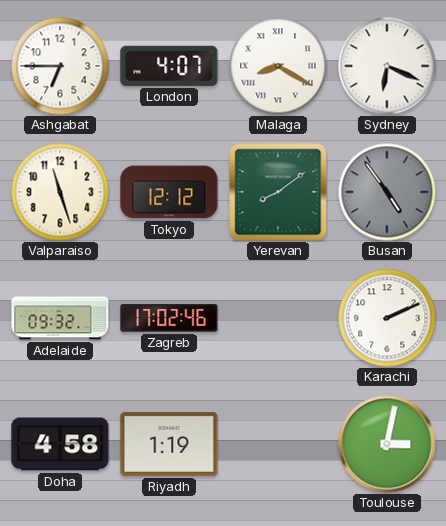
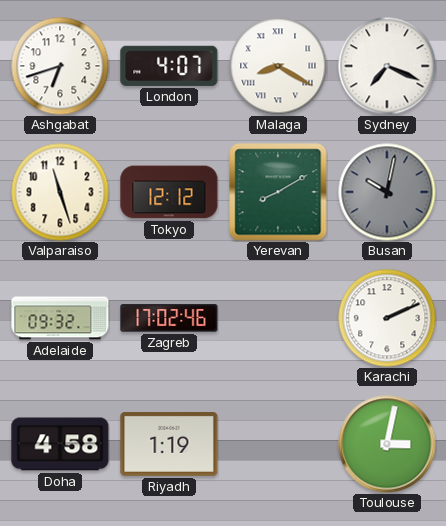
Ashgabat: 6:45 -> 6:42 (60, 66)
Sydney: 6:19 -> 7:19 (387, 66)
Yerevan: 8:09 -> 8:10 (278, 192)
Busan: 4:54 -> 10:02 (387, 192)
